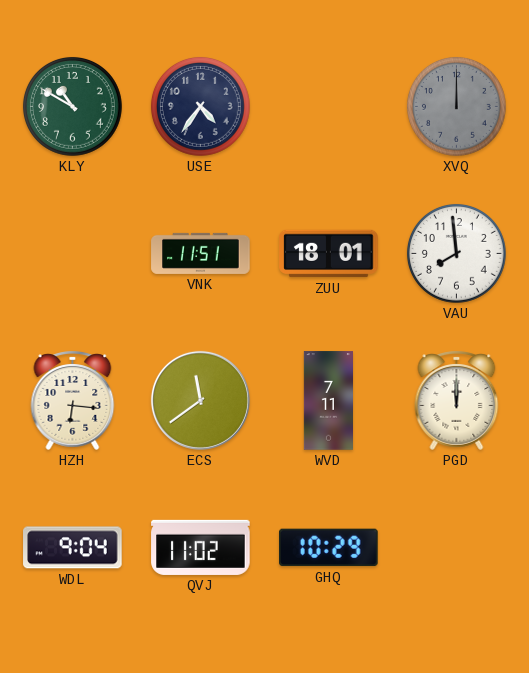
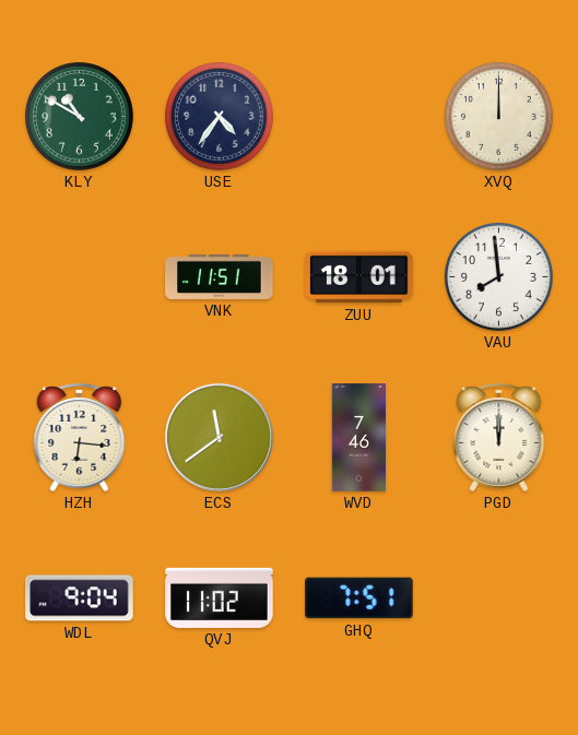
XVQ dial: grey -> cream (498, 116)
WVD: 7:11 -> 7:46 (358, 438)
GHQ: 10:29 -> 7:51 (359, 598)
